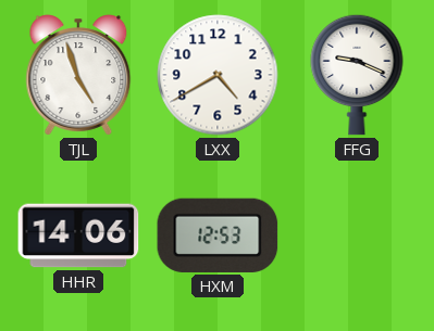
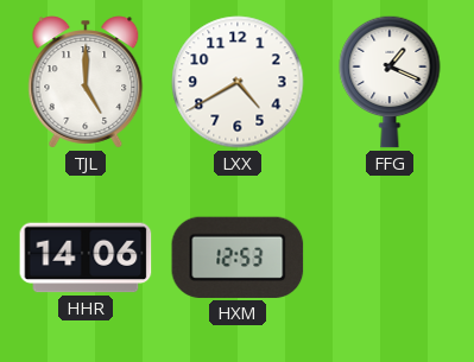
TJL: 4:57 -> 5:00 (86, 82)
FFG: 9:19 -> 1:19 (390, 82)
